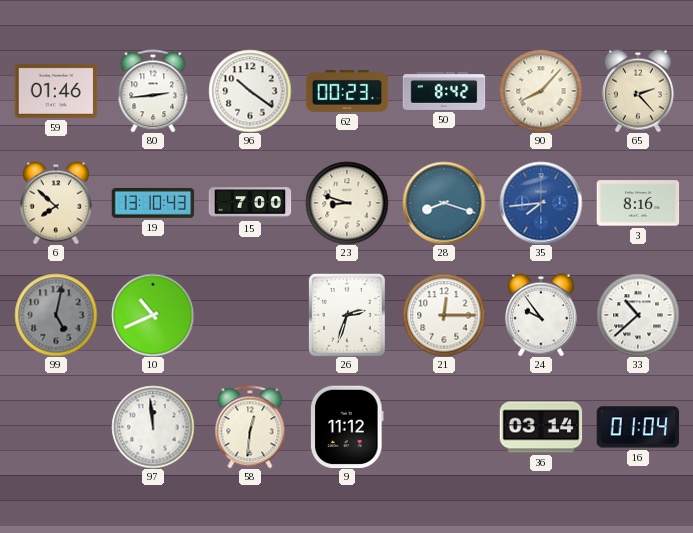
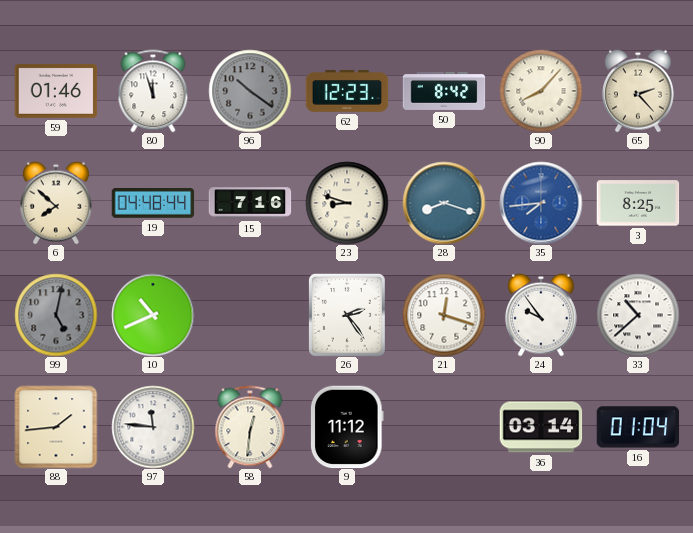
80: 2:44 -> 11:57 (153, 91)
96 dial: white -> grey (250, 91)
62: 00:23 -> 12:23 (347, 92)
19: 13:10 -> 04:48 (153, 204)
15: 7:00 -> 7:16 (250, 203)
3: 8:16 -> 8:25 (638, 203)
26: 2:33 -> 2:24 (347, 315)
21: 12:15 -> 12:18 (444, 315)
88: none -> 1:44 (56, 427)
97: 11:59 -> 11:46 (153, 427)
